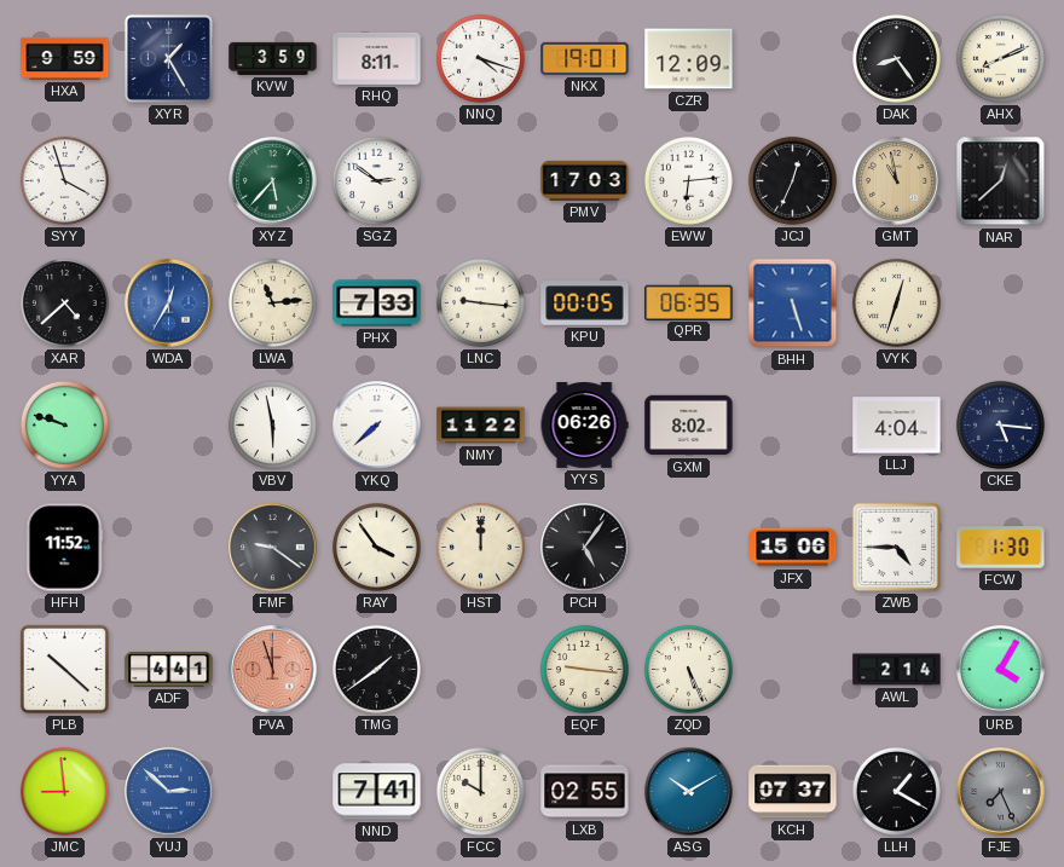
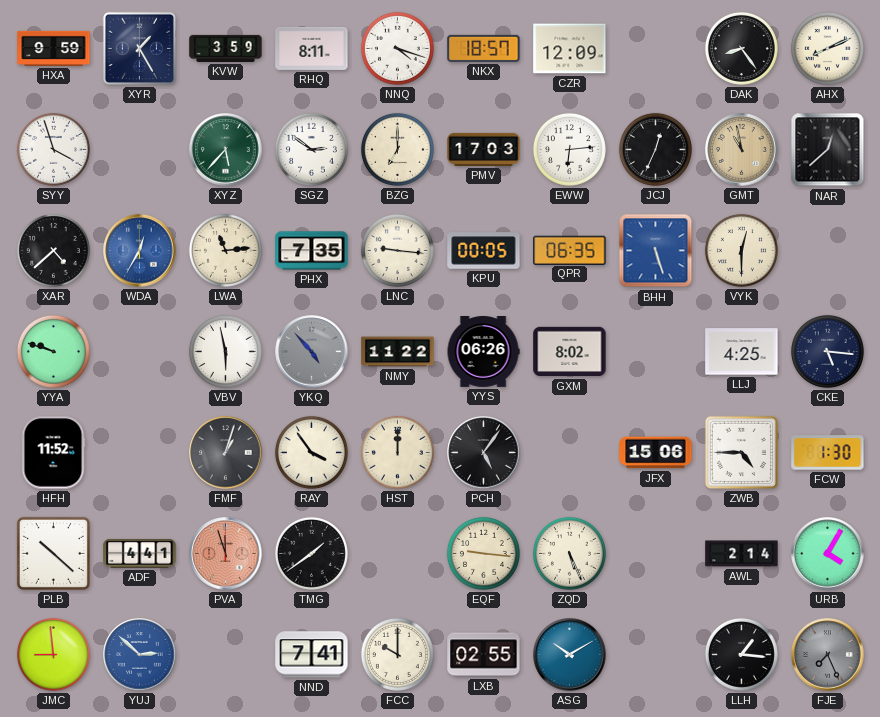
NKX: 19:01 -> 18:57 (484, 48)
BZG: none -> 7:00 (397, 149)
PHX: 7:33 -> 7:35 (312, 251)
VYK: 12:33 -> 12:30 (741, 250)
YKQ: 7:38 -> 4:53 (312, 352)
YKQ dial: white -> grey (312, 352)
LLJ: 4:04 -> 4:25 (742, 352)
FMF: 9:21 -> 1:03 (226, 453)
KCH: 07:37 -> none (793, 792)
LLH: 1:20 -> 1:16 (741, 654)
